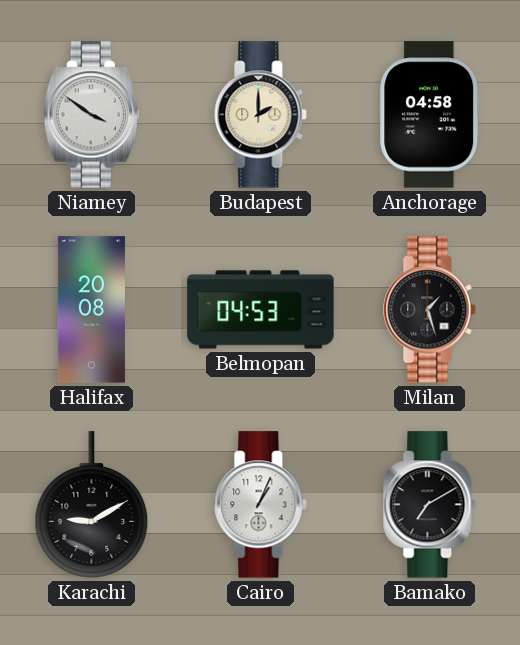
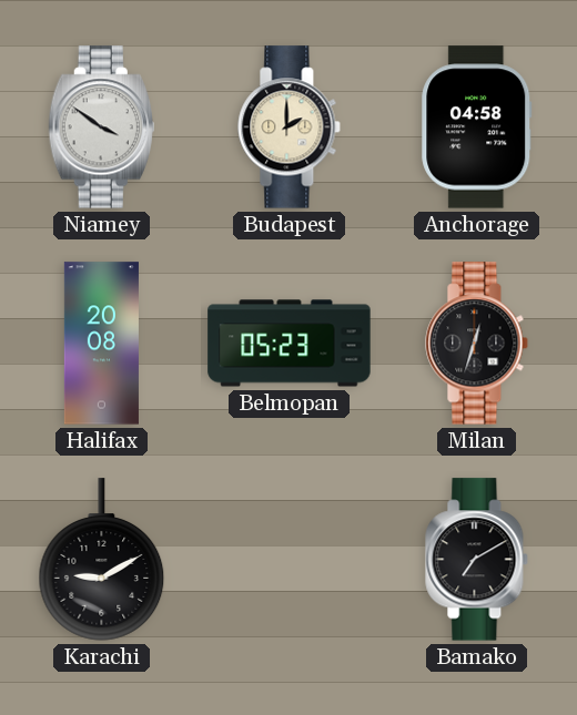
Belmopan: 04:53 -> 05:23 (290, 344)
Milan: 1:27 -> 12:33 (477, 344)
Cairo: 1:04 -> none (261, 505)
